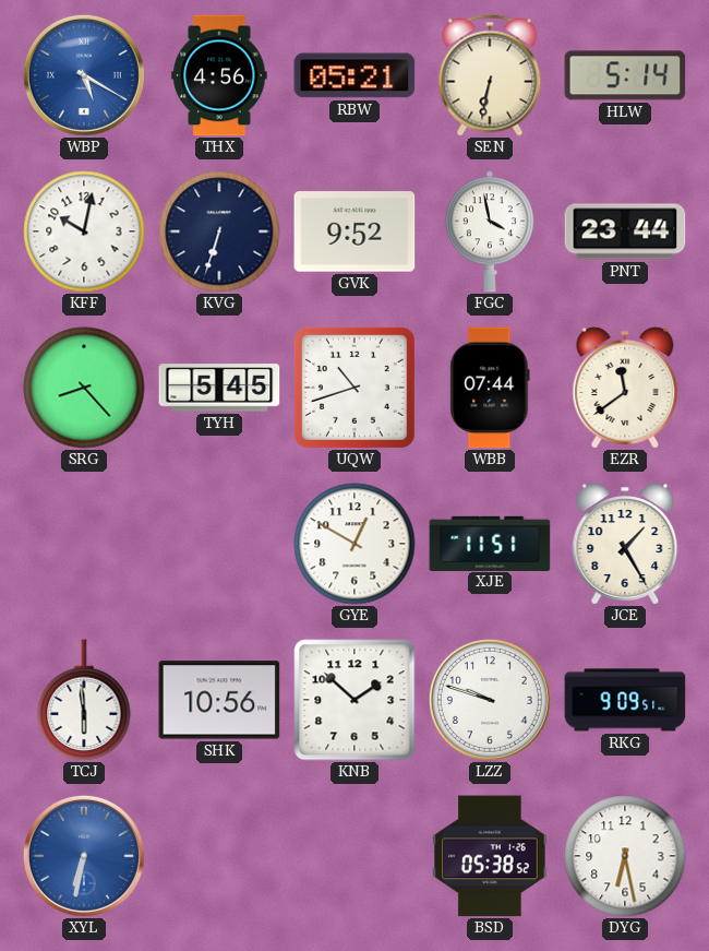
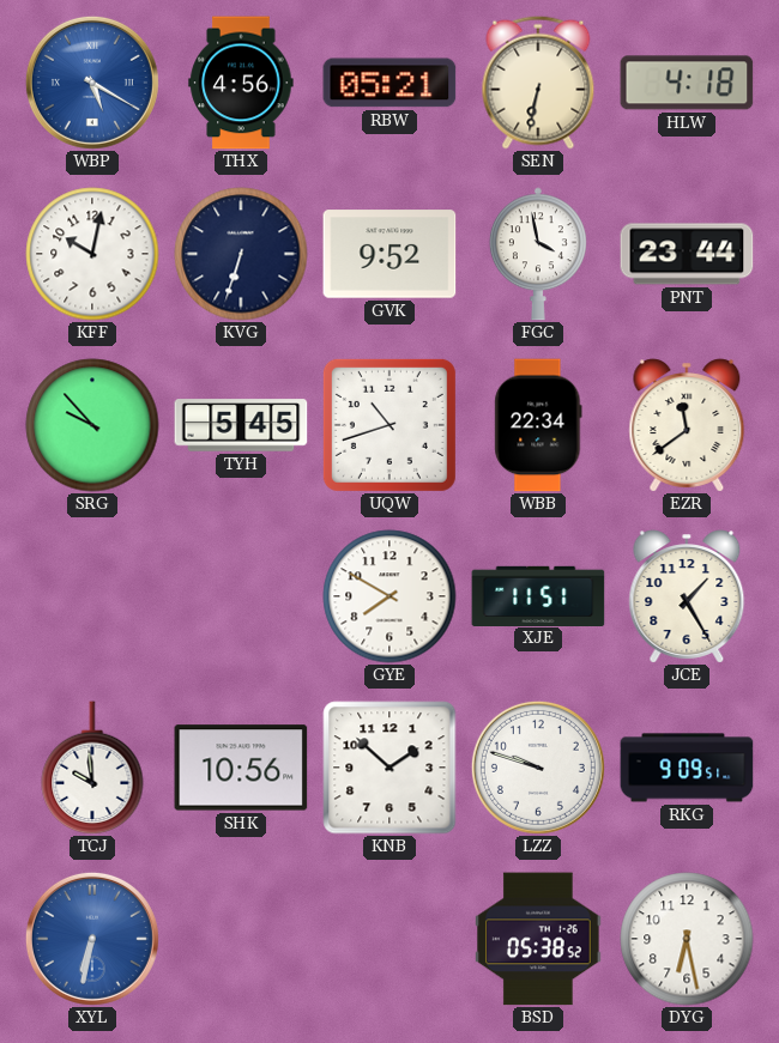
HLW: 5:14 -> 4:18 (687, 83)
SRG: 8:23 -> 9:53 (92, 425)
WBB: 07:44 -> 22:34 (538, 425)
GYE: 12:50 -> 7:50 (389, 596)
TCJ: 5:59 -> 9:59 (92, 768)
